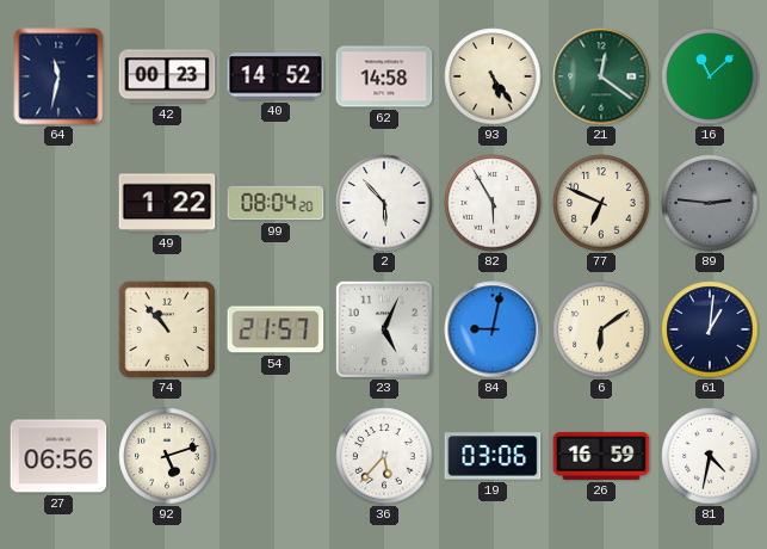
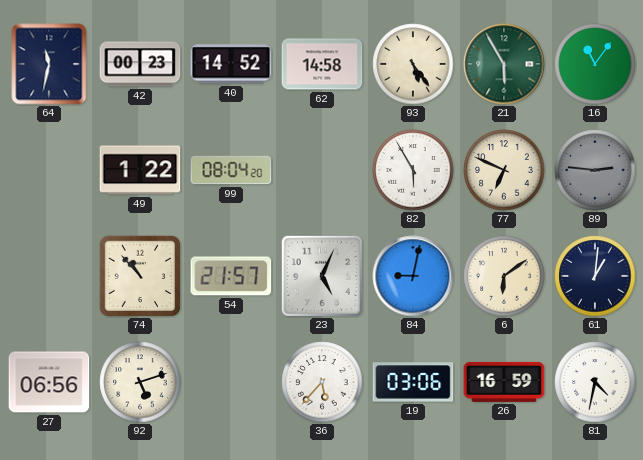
21: 12:21 -> 5:55 (504, 64)
16: 11:08 -> 11:06 (595, 64)
2: 5:53 -> none (384, 203)
